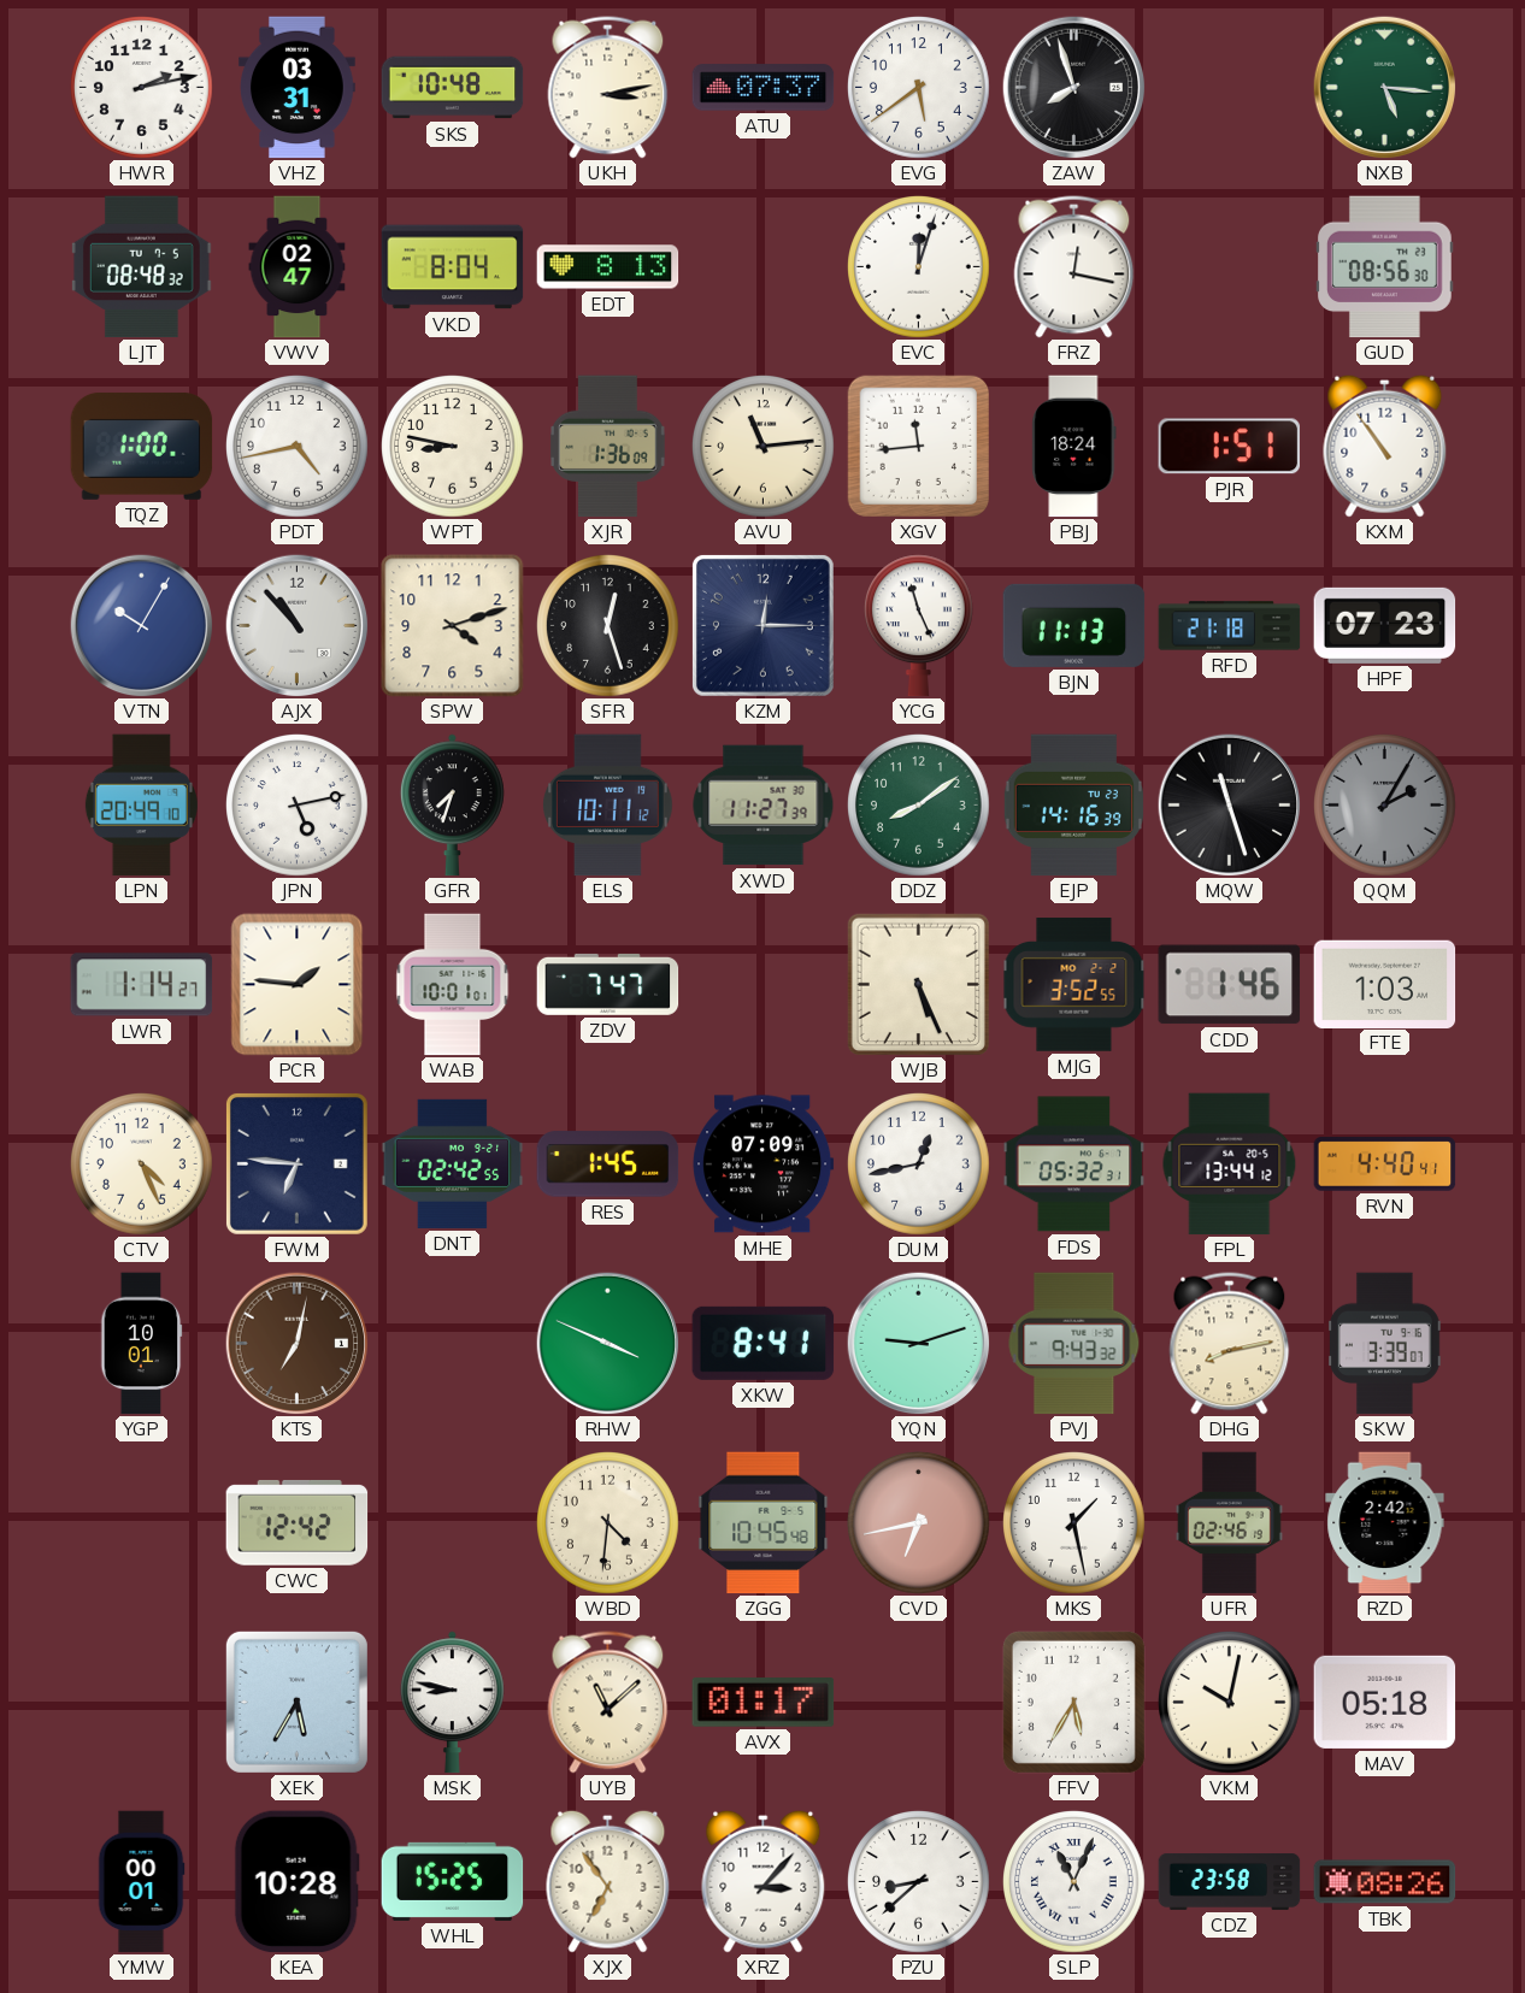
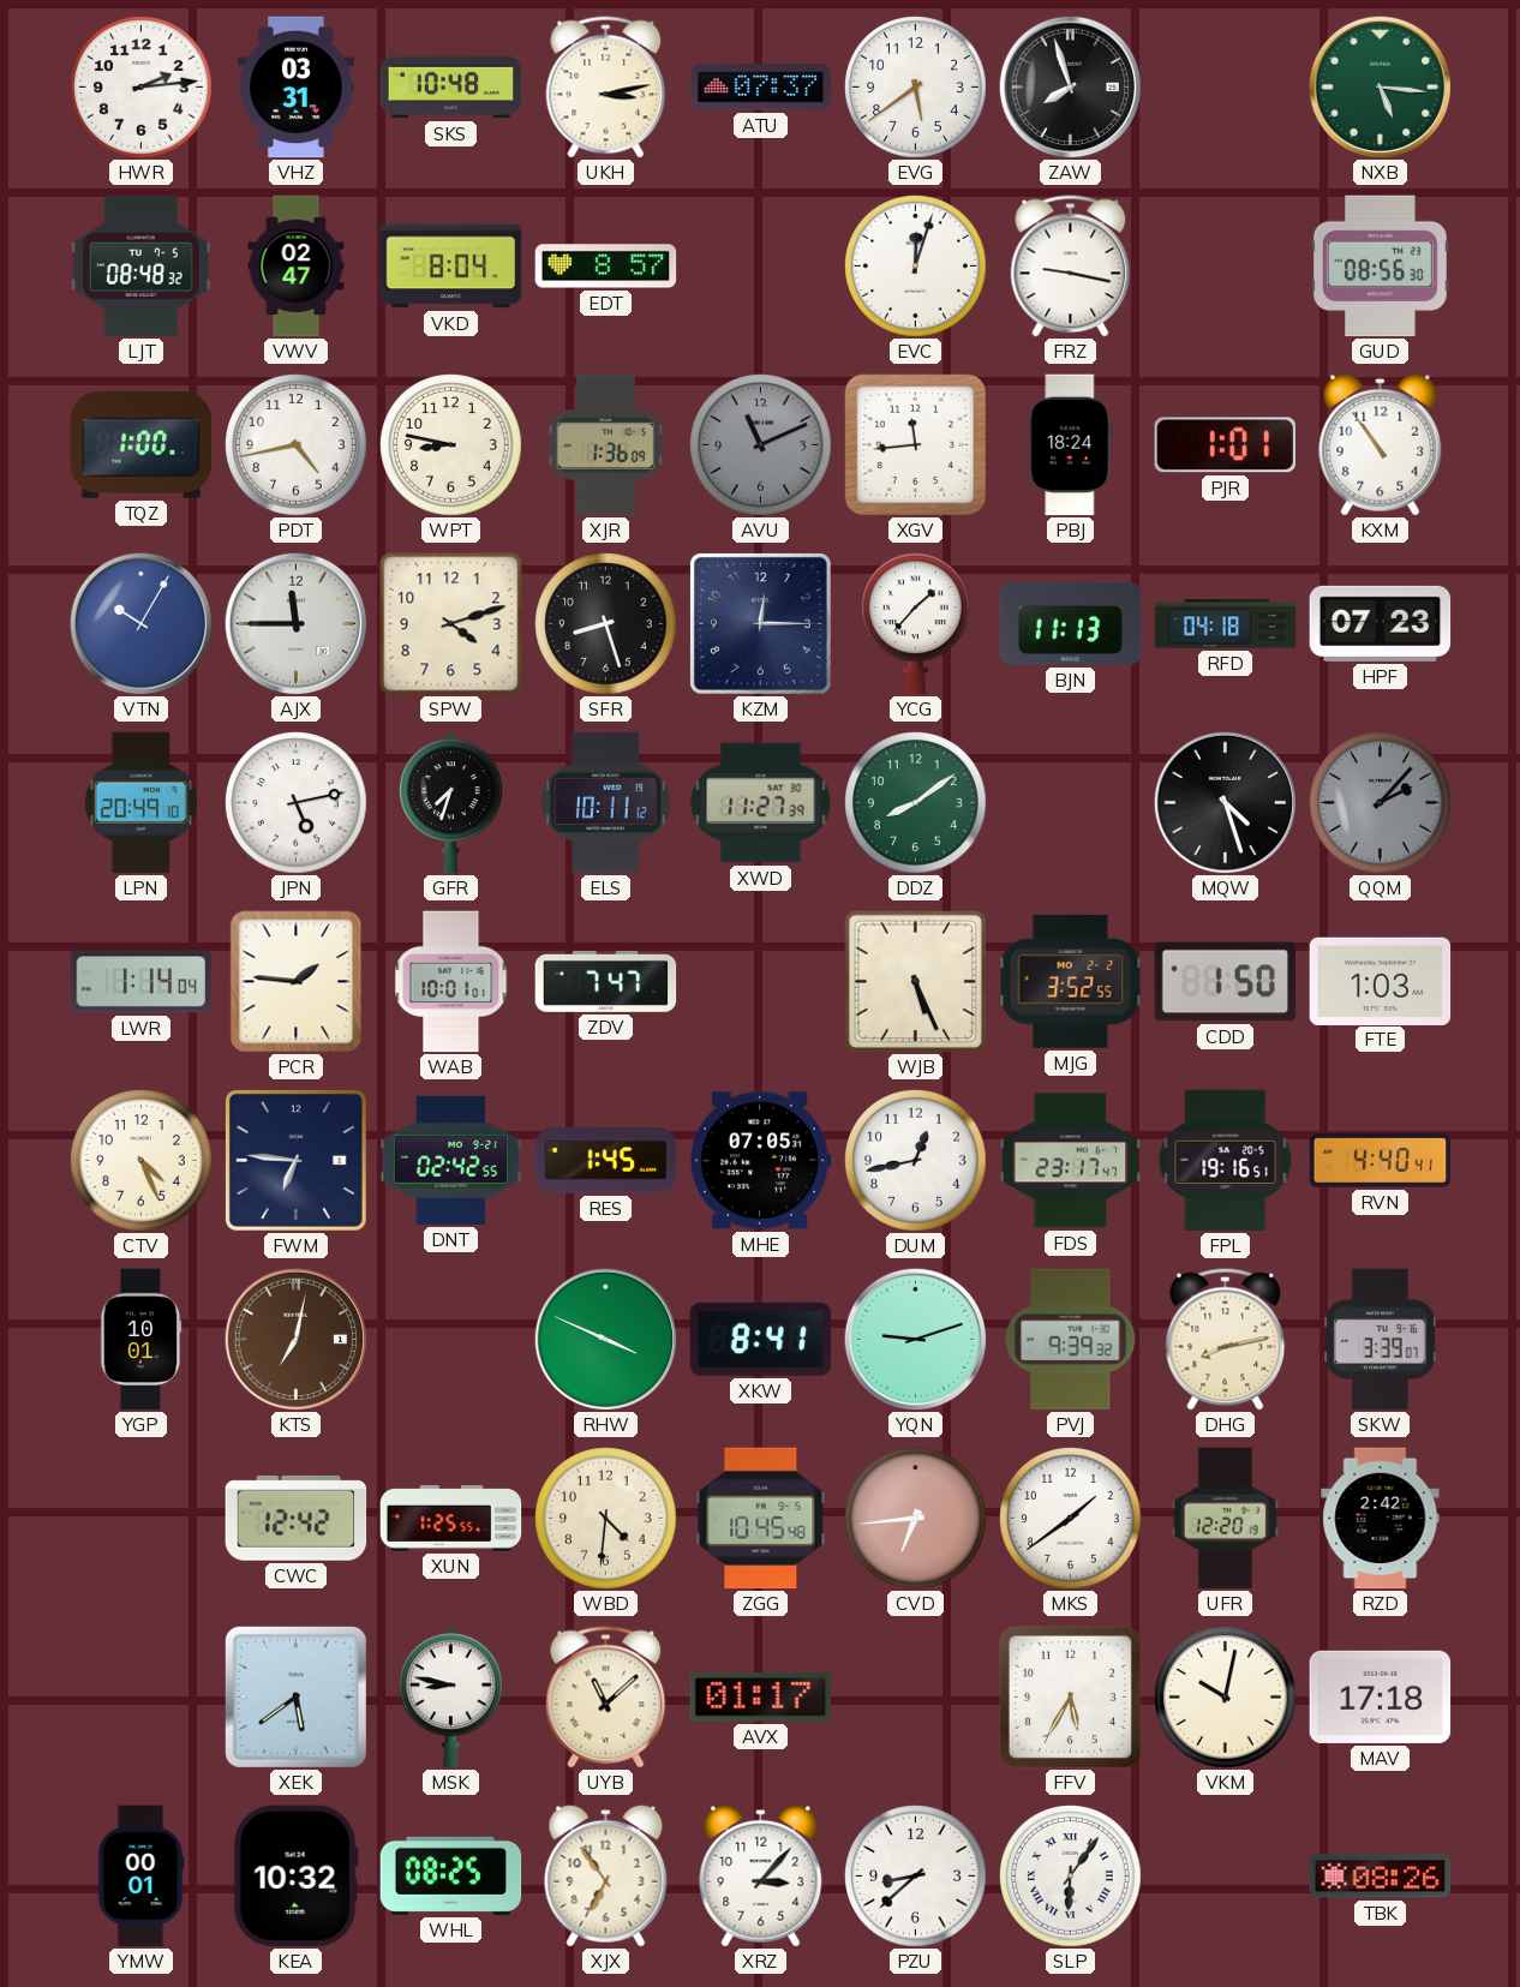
HWR: 2:13 -> 2:14 (142, 88)
EDT: 8:13 -> 8:57 (606, 267)
FRZ: 12:17 -> 9:17 (1071, 267)
AVU: 11:14 -> 11:11 (761, 445)
AVU dial: cream -> grey (761, 445)
PJR: 1:51 -> 1:01 (1225, 445)
AJX: 10:53 -> 11:45 (295, 623)
SFR: 12:27 -> 8:27 (606, 624)
YCG: 11:26 -> 1:37 (915, 624)
RFD: 21:18 -> 04:18 (1226, 624)
EJP: 14:16 -> none (1073, 806)
MQW: 11:27 -> 4:27 (1225, 802)
QQM: 2:05 -> 2:07 (1381, 803)
LWR: 1:14:27 -> 1:14:04 (142, 982)
CDD: 1:46 -> 1:50 (1226, 982)
MHE: 07:09 -> 07:05 (761, 1161)
FDS: 05:32 -> 23:17 (1071, 1161)
FPL: 13:44 -> 19:16 (1226, 1161)
PVJ: 9:43 -> 9:39 (1071, 1340)
XUN: none -> 1:25 (451, 1519)
CVD: 6:43 -> 6:44 (916, 1519)
MKS: 1:28 -> 1:39 (1071, 1519)
UFR: 02:46 -> 12:20 (1225, 1519)
XEK: 5:35 -> 5:39 (295, 1696)
MAV: 05:18 -> 17:18 (1381, 1696)
KEA: 10:28 -> 10:32 (295, 1877)
WHL: 15:25 -> 08:25 (451, 1875)
SLP: 11:04 -> 6:06 (1071, 1877)
CDZ: 23:58 -> none (1230, 1881)
